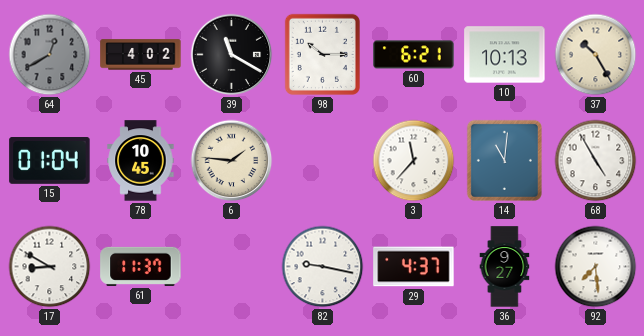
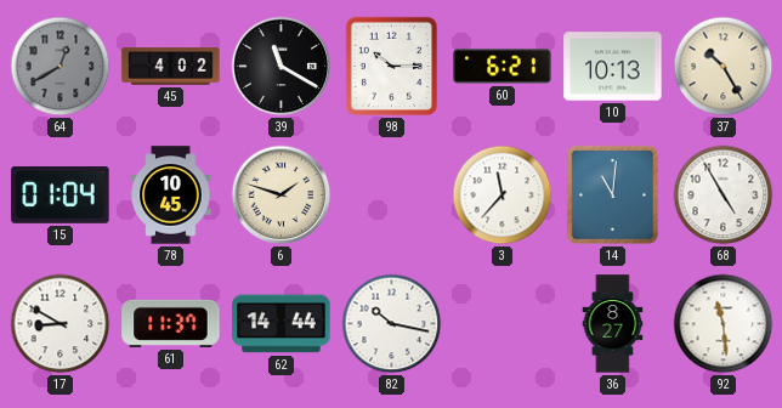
6: 1:46 -> 1:48 (282, 195)
62: none -> 14:44 (282, 324)
82: 9:17 -> 10:17 (392, 324)
29: 4:37 -> none (414, 267)
36: 9:27 -> 8:27 (613, 324)
92: 7:29 -> 11:29 (724, 324)
